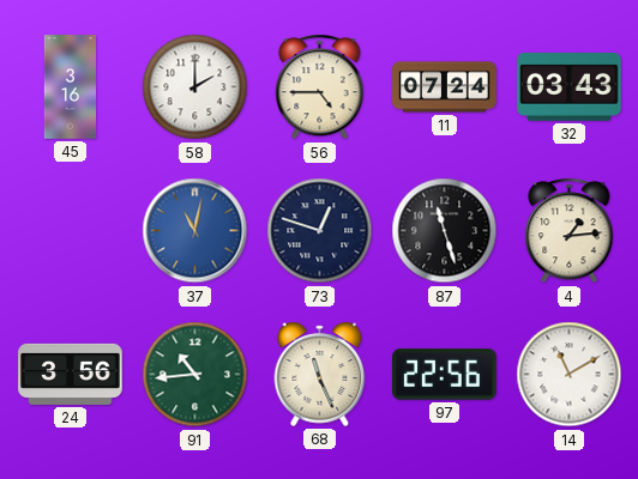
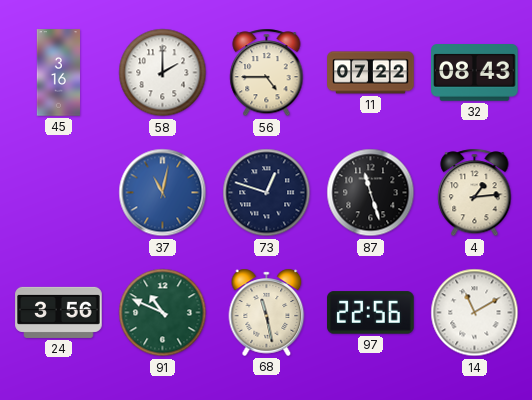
11: 07:24 -> 07:22 (371, 73)
32: 03:43 -> 08:43 (475, 73)
91: 10:44 -> 10:49 (163, 313)
68: 11:26 -> 11:28 (267, 312)
